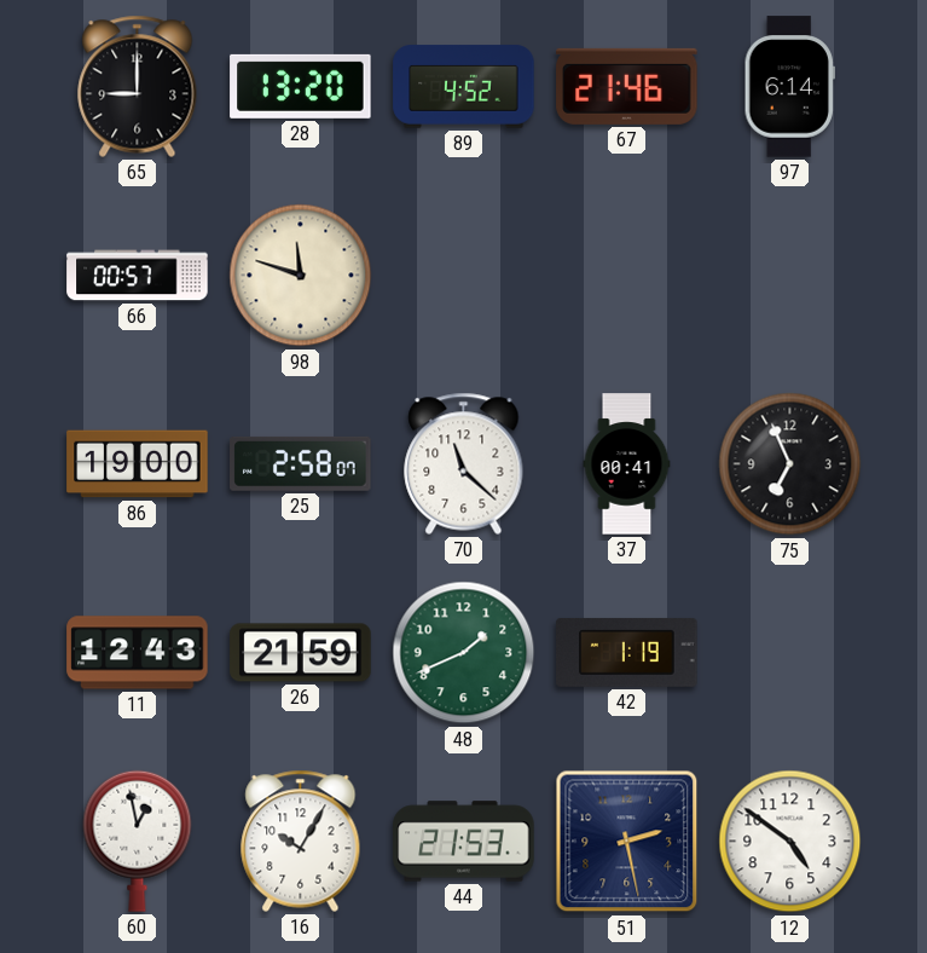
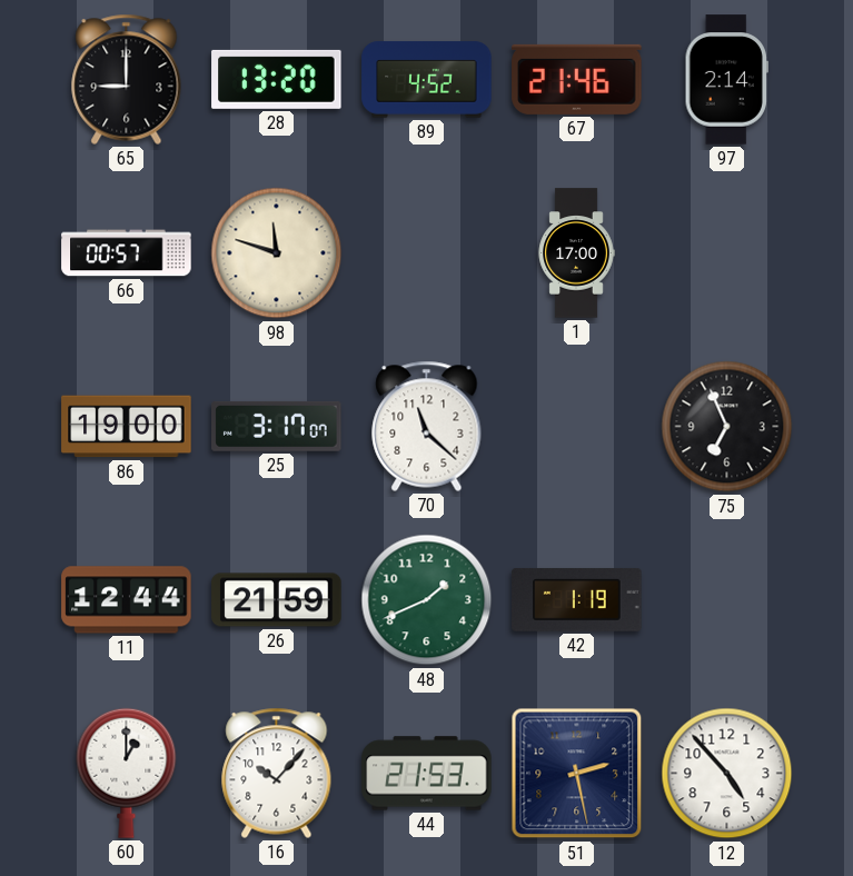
97: 6:14 -> 2:14 (726, 80)
1: none -> 17:00 (576, 253)
25: 2:58 -> 3:17 (277, 426)
37: 00:41 -> none (627, 464)
11: 12:43 -> 12:44 (127, 600)
60: 12:58 -> 1:00 (127, 773)
16: 10:05 -> 10:07 (277, 773)
12: 4:51 -> 4:53 (727, 774)
